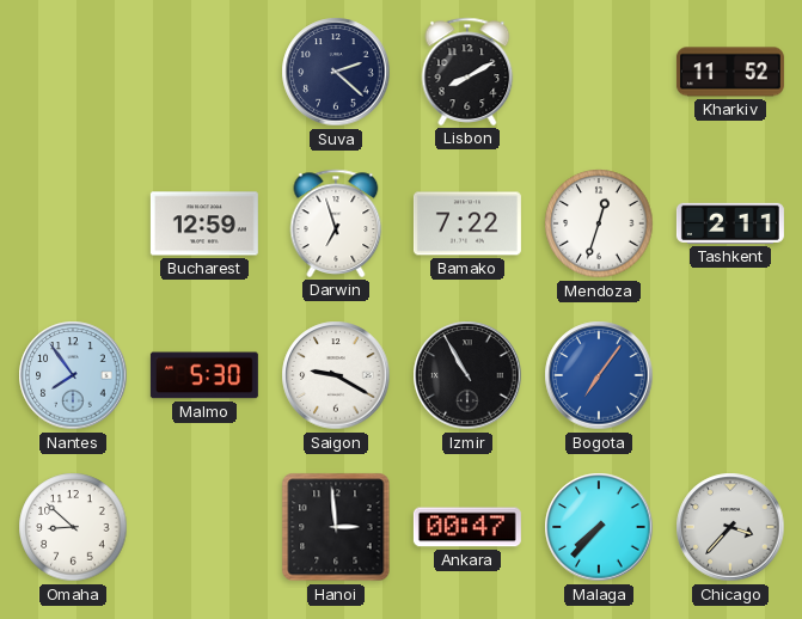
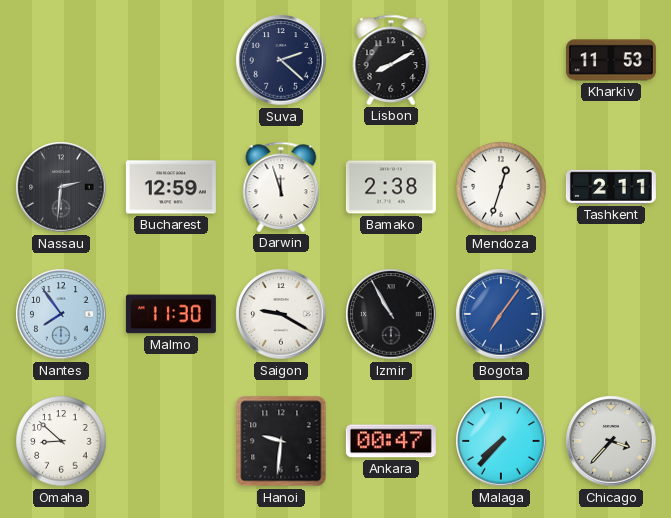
Kharkiv: 11:52 -> 11:53 (611, 60)
Nassau: none -> 2:31 (61, 187)
Darwin: 6:57 -> 11:57 (281, 187)
Bamako: 7:22 -> 2:38 (391, 187)
Malmo: 5:30 -> 11:30 (171, 314)
Hanoi: 2:59 -> 9:31 (281, 441)
